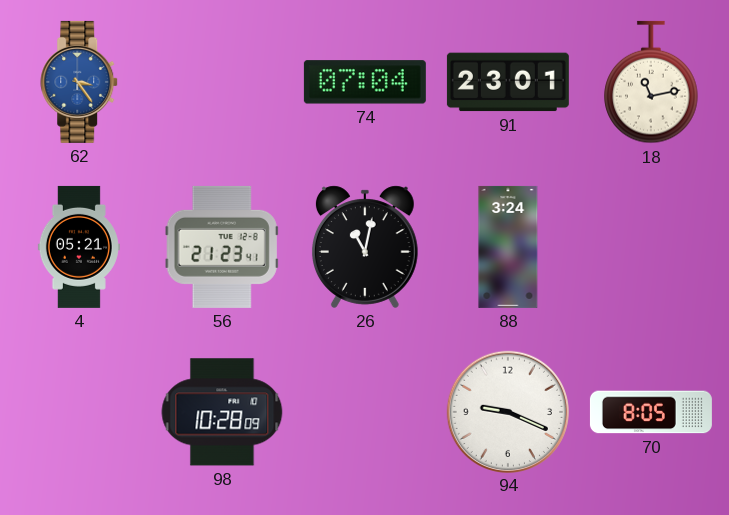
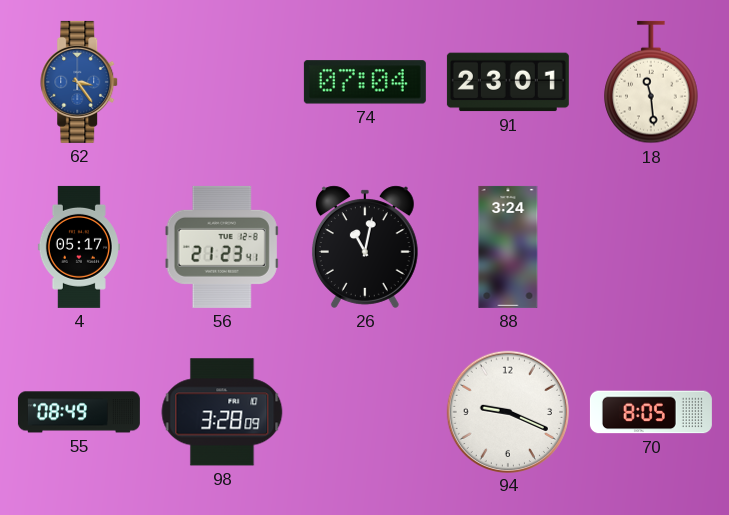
18: 11:13 -> 11:29 (651, 82)
4: 05:21 -> 05:17 (79, 247)
55: none -> 08:49 (79, 412)
98: 10:28 -> 3:28 (222, 412)
